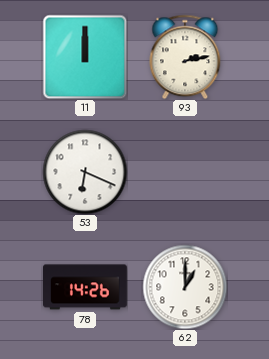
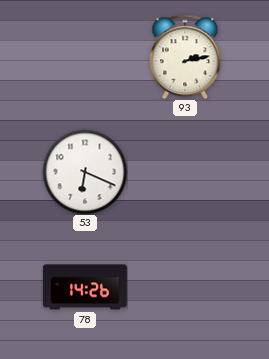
11: 12:00 -> none (85, 57)
62: 1:00 -> none (185, 287)
